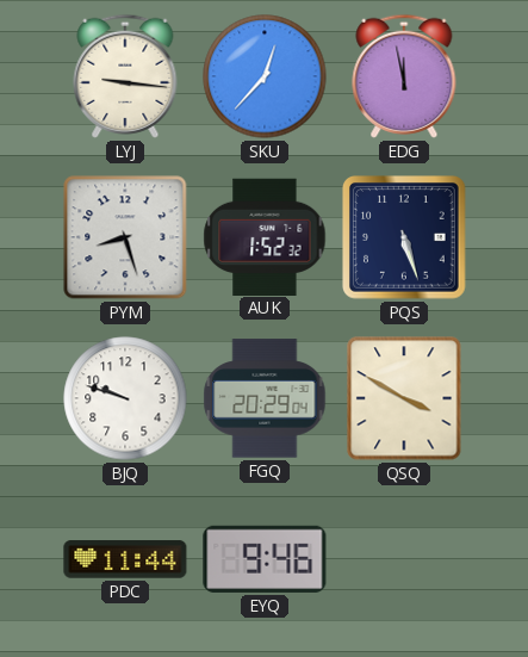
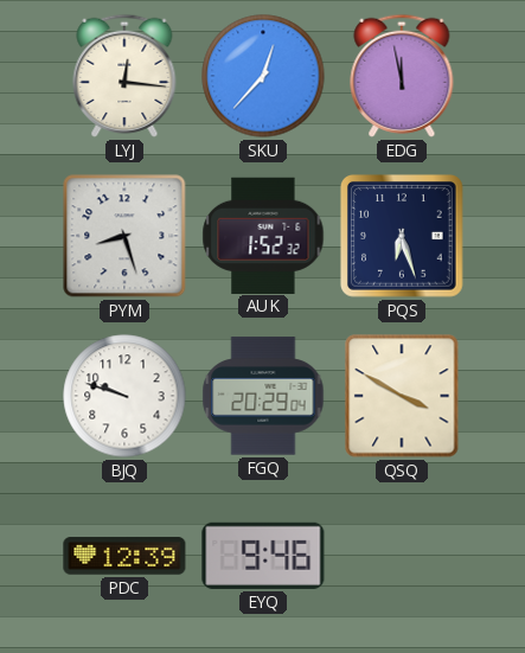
LYJ: 9:16 -> 12:16 (124, 76)
PQS: 5:27 -> 6:27 (403, 237)
PDC: 11:44 -> 12:39 (124, 556)
